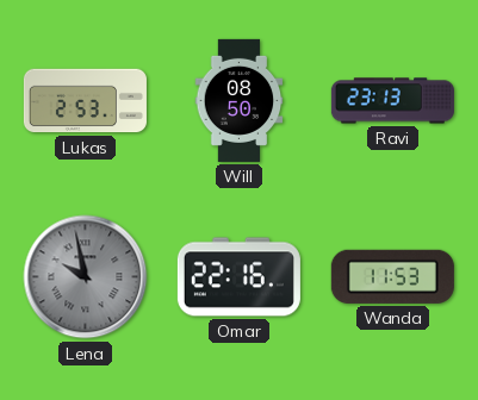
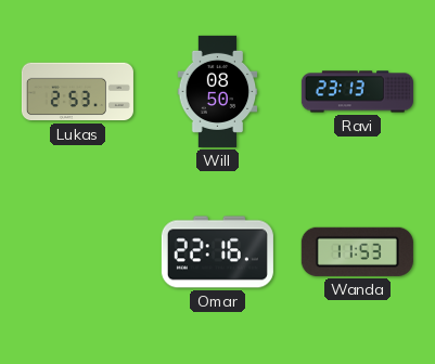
Lena: 9:58 -> none (86, 277)
